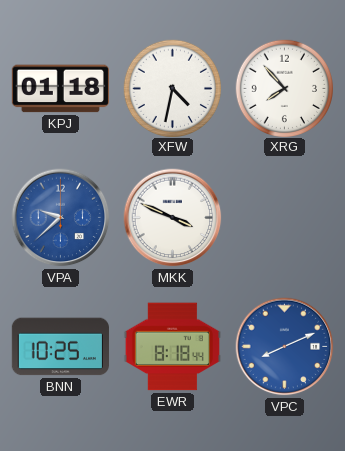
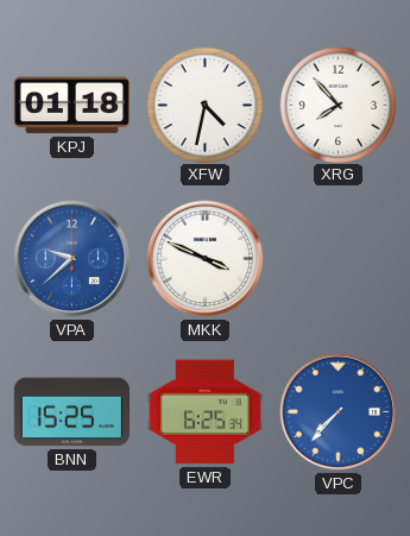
BNN: 10:25 -> 15:25 (71, 412)
EWR: 8:18 -> 6:25 (204, 412)
VPC: 8:11 -> 7:37 (339, 412)
